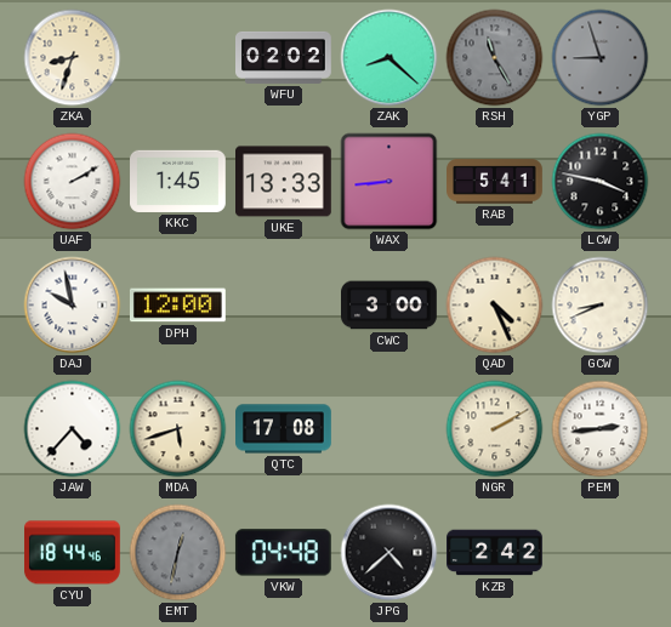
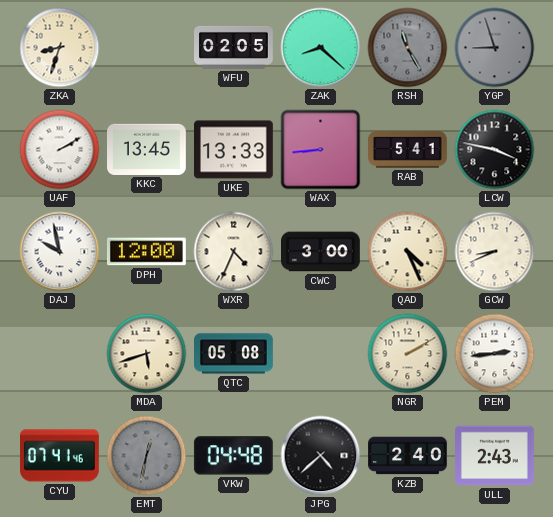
WFU: 02:02 -> 02:05 (234, 47)
KKC: 1:45 -> 13:45 (147, 149)
WXR: none -> 4:34 (234, 252)
JAW: 4:37 -> none (73, 429)
QTC: 17:08 -> 05:08 (234, 354)
CYU: 18:44 -> 07:41 (60, 456)
KZB: 2:42 -> 2:40 (408, 456)
ULL: none -> 2:43 (495, 456)
